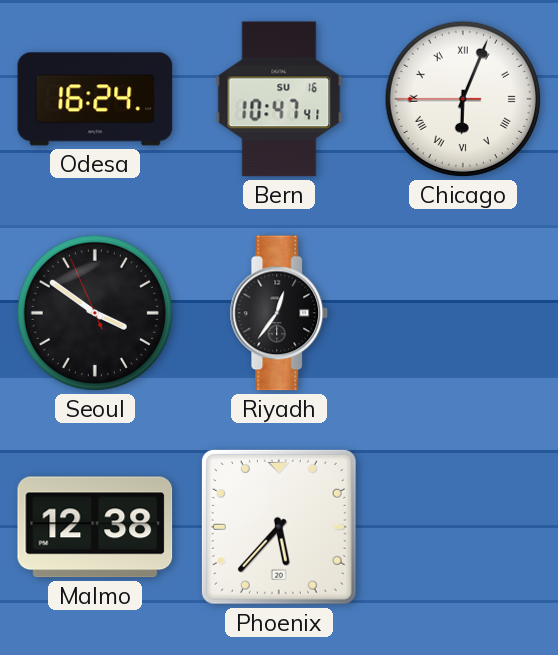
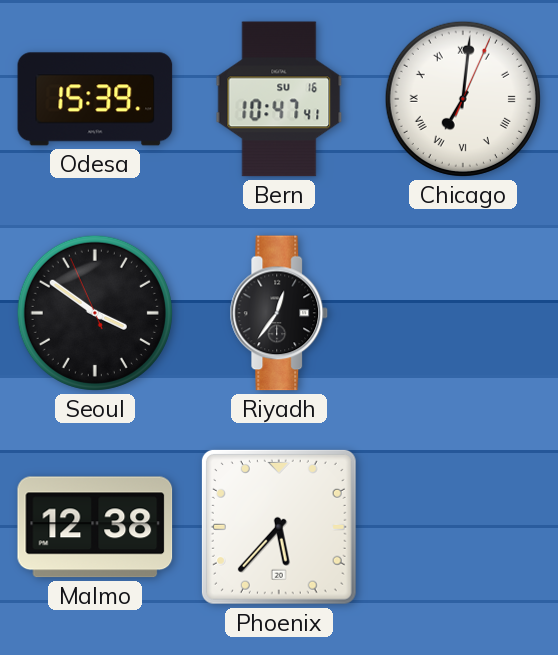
Odesa: 16:24 -> 15:39 (95, 99)
Chicago: 6:03 -> 7:01 (463, 99)
